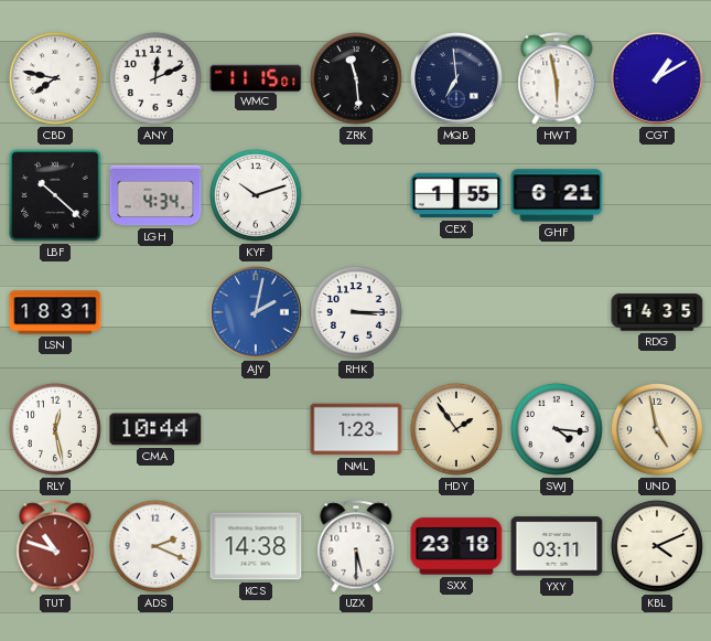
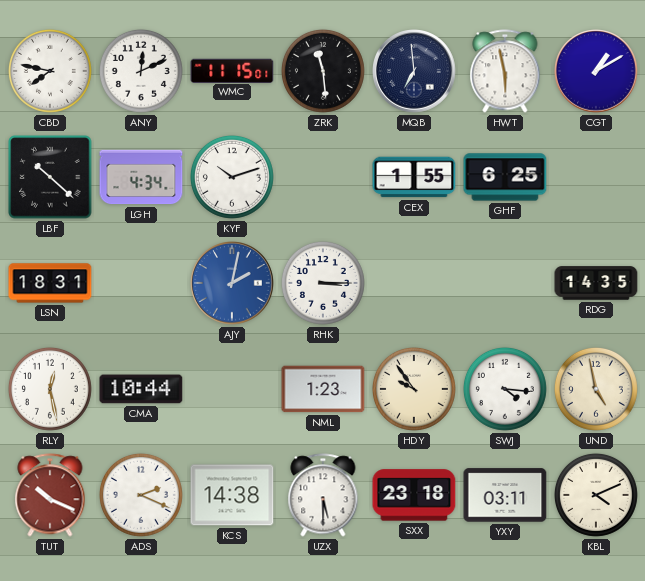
GHF: 6:21 -> 6:25 (505, 177)
HDY: 1:54 -> 9:54 (414, 389)
TUT: 10:48 -> 10:19 (50, 495)
